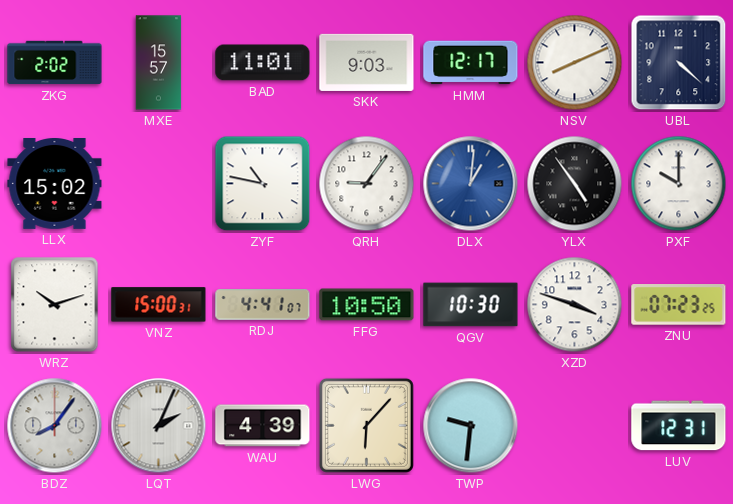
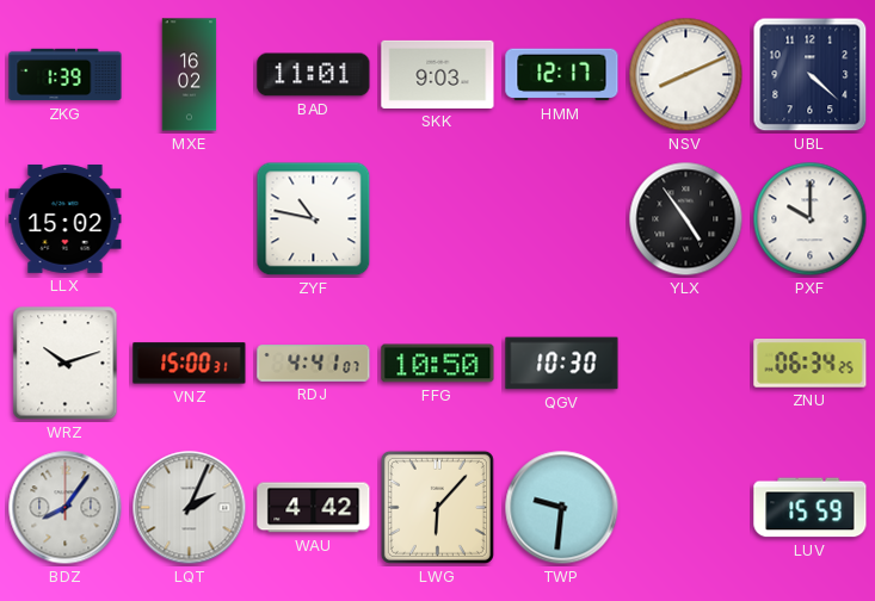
ZKG: 2:02 -> 1:39 (66, 75)
MXE: 15:57 -> 16:02 (190, 75)
QRH: 9:06 -> none (367, 184)
DLX: 1:01 -> none (471, 184)
XZD: 3:48 -> none (575, 305)
ZNU: 07:23 -> 06:34 (811, 364)
WAU: 4:39 -> 4:42 (314, 508)
LUV: 12:31 -> 15:59 (811, 508)
